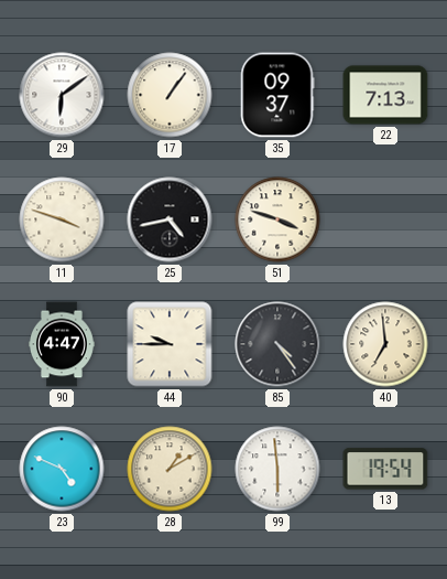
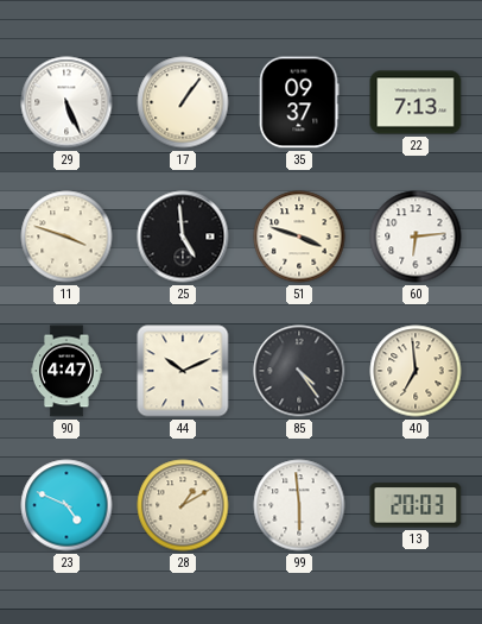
29: 6:09 -> 5:26 (66, 102)
25: 4:43 -> 4:59 (183, 237)
60: none -> 6:14 (416, 237)
44: 9:45 -> 10:11 (183, 371)
13: 19:54 -> 20:03 (416, 505)
